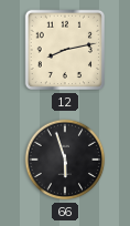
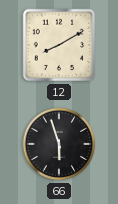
12: 8:13 -> 8:10 (59, 45)
